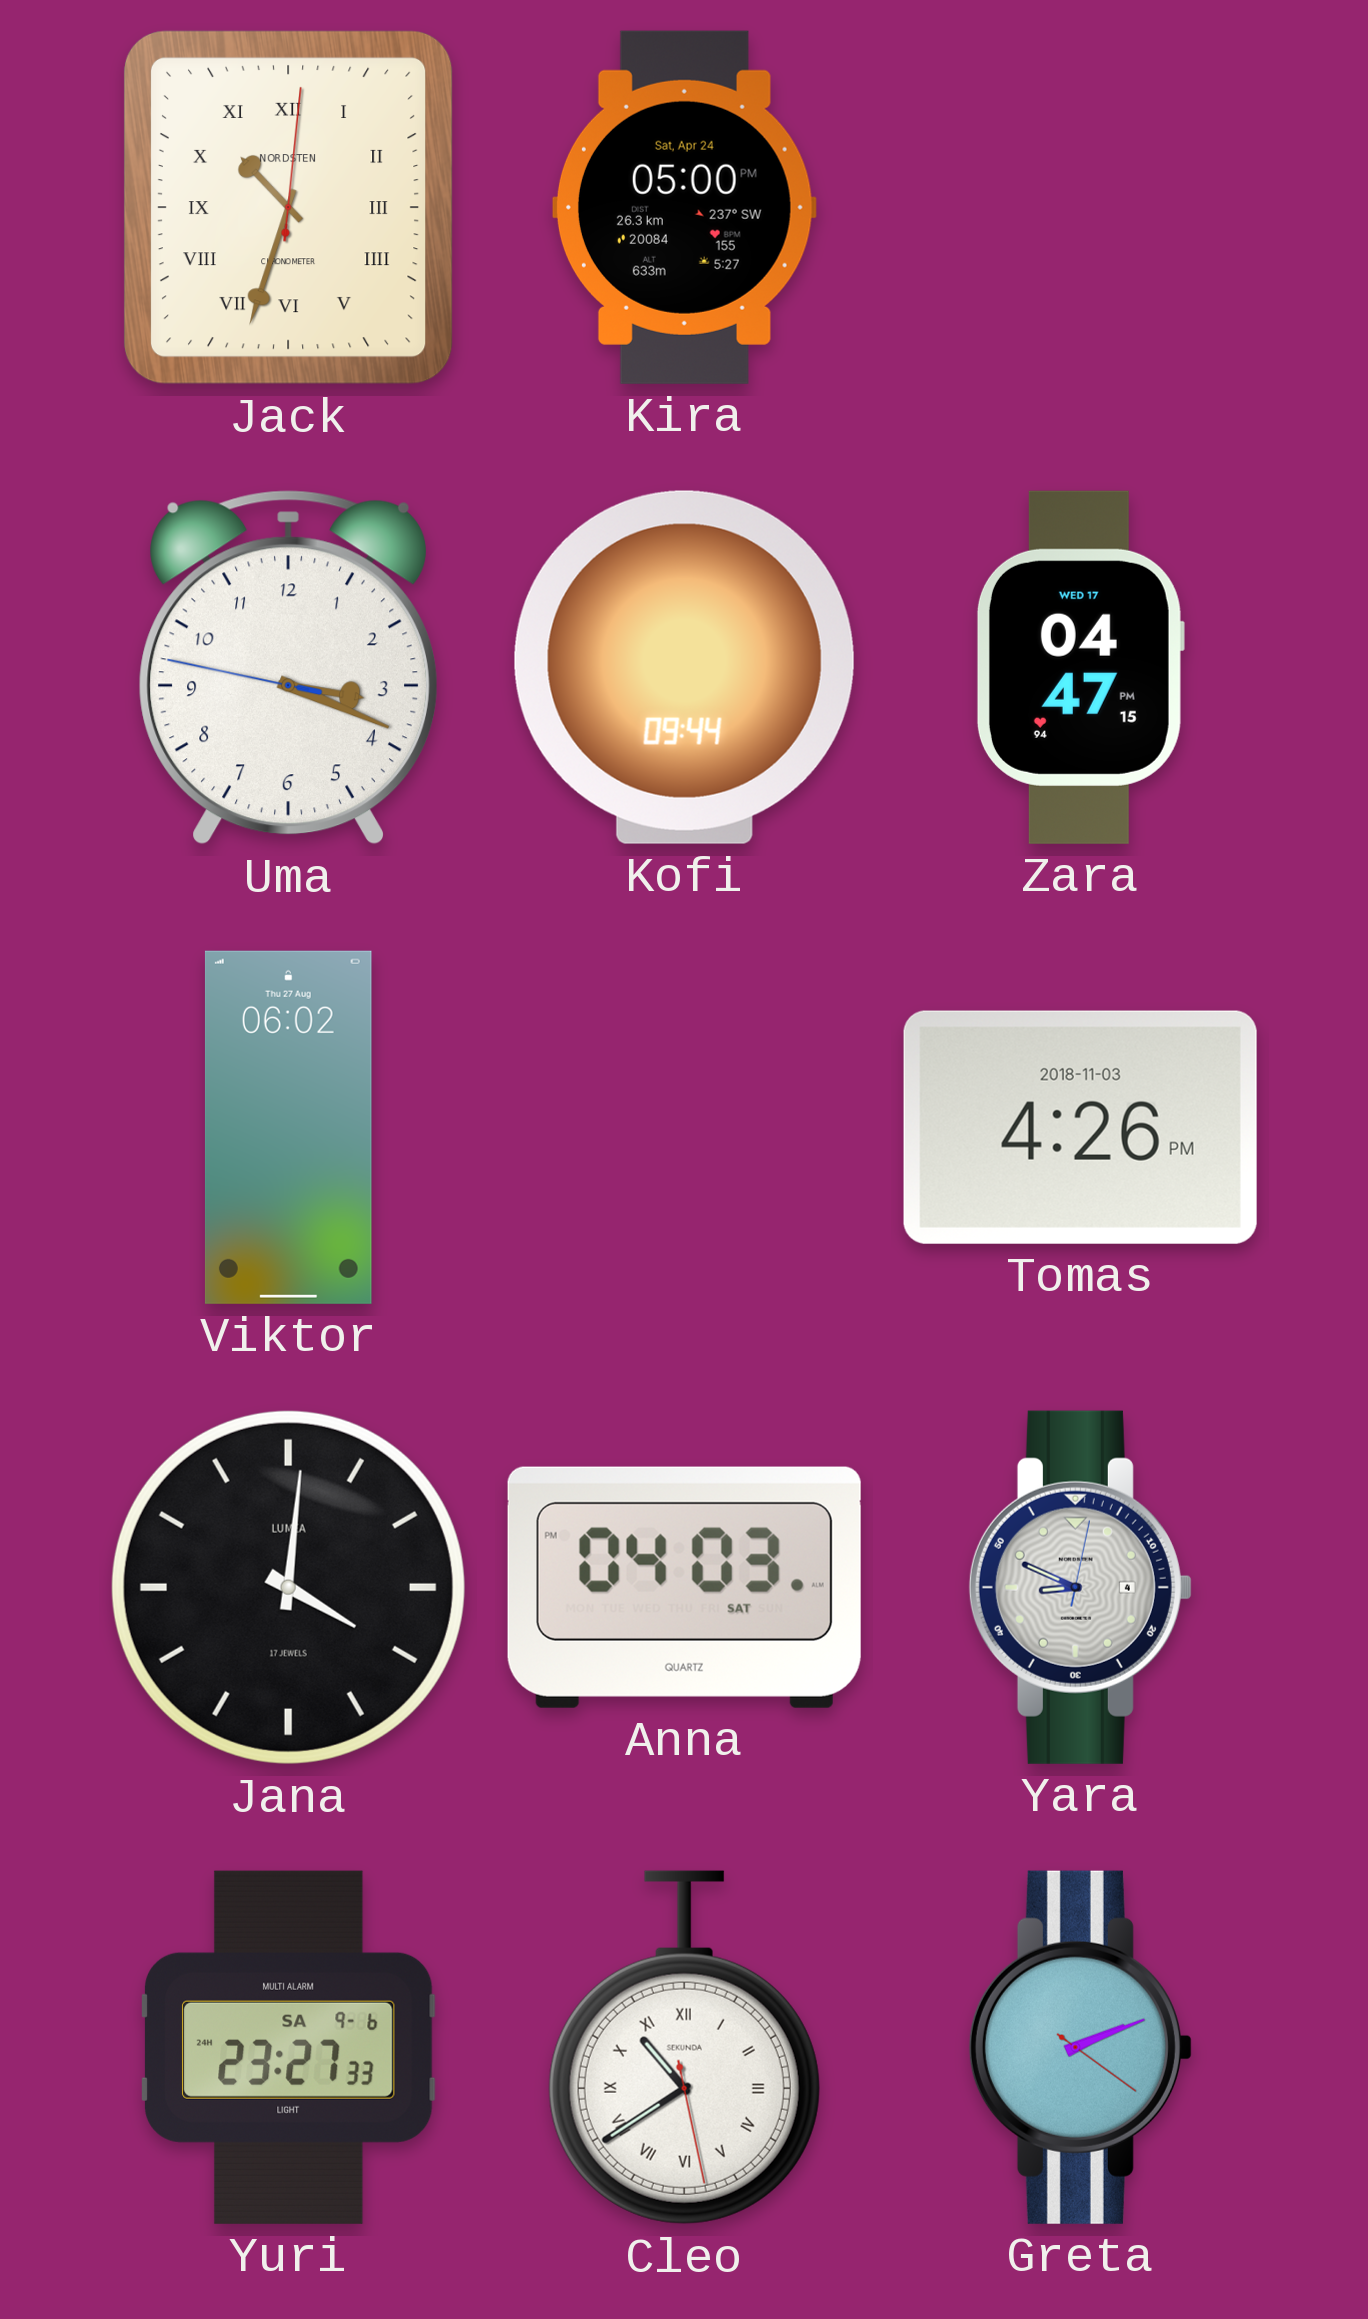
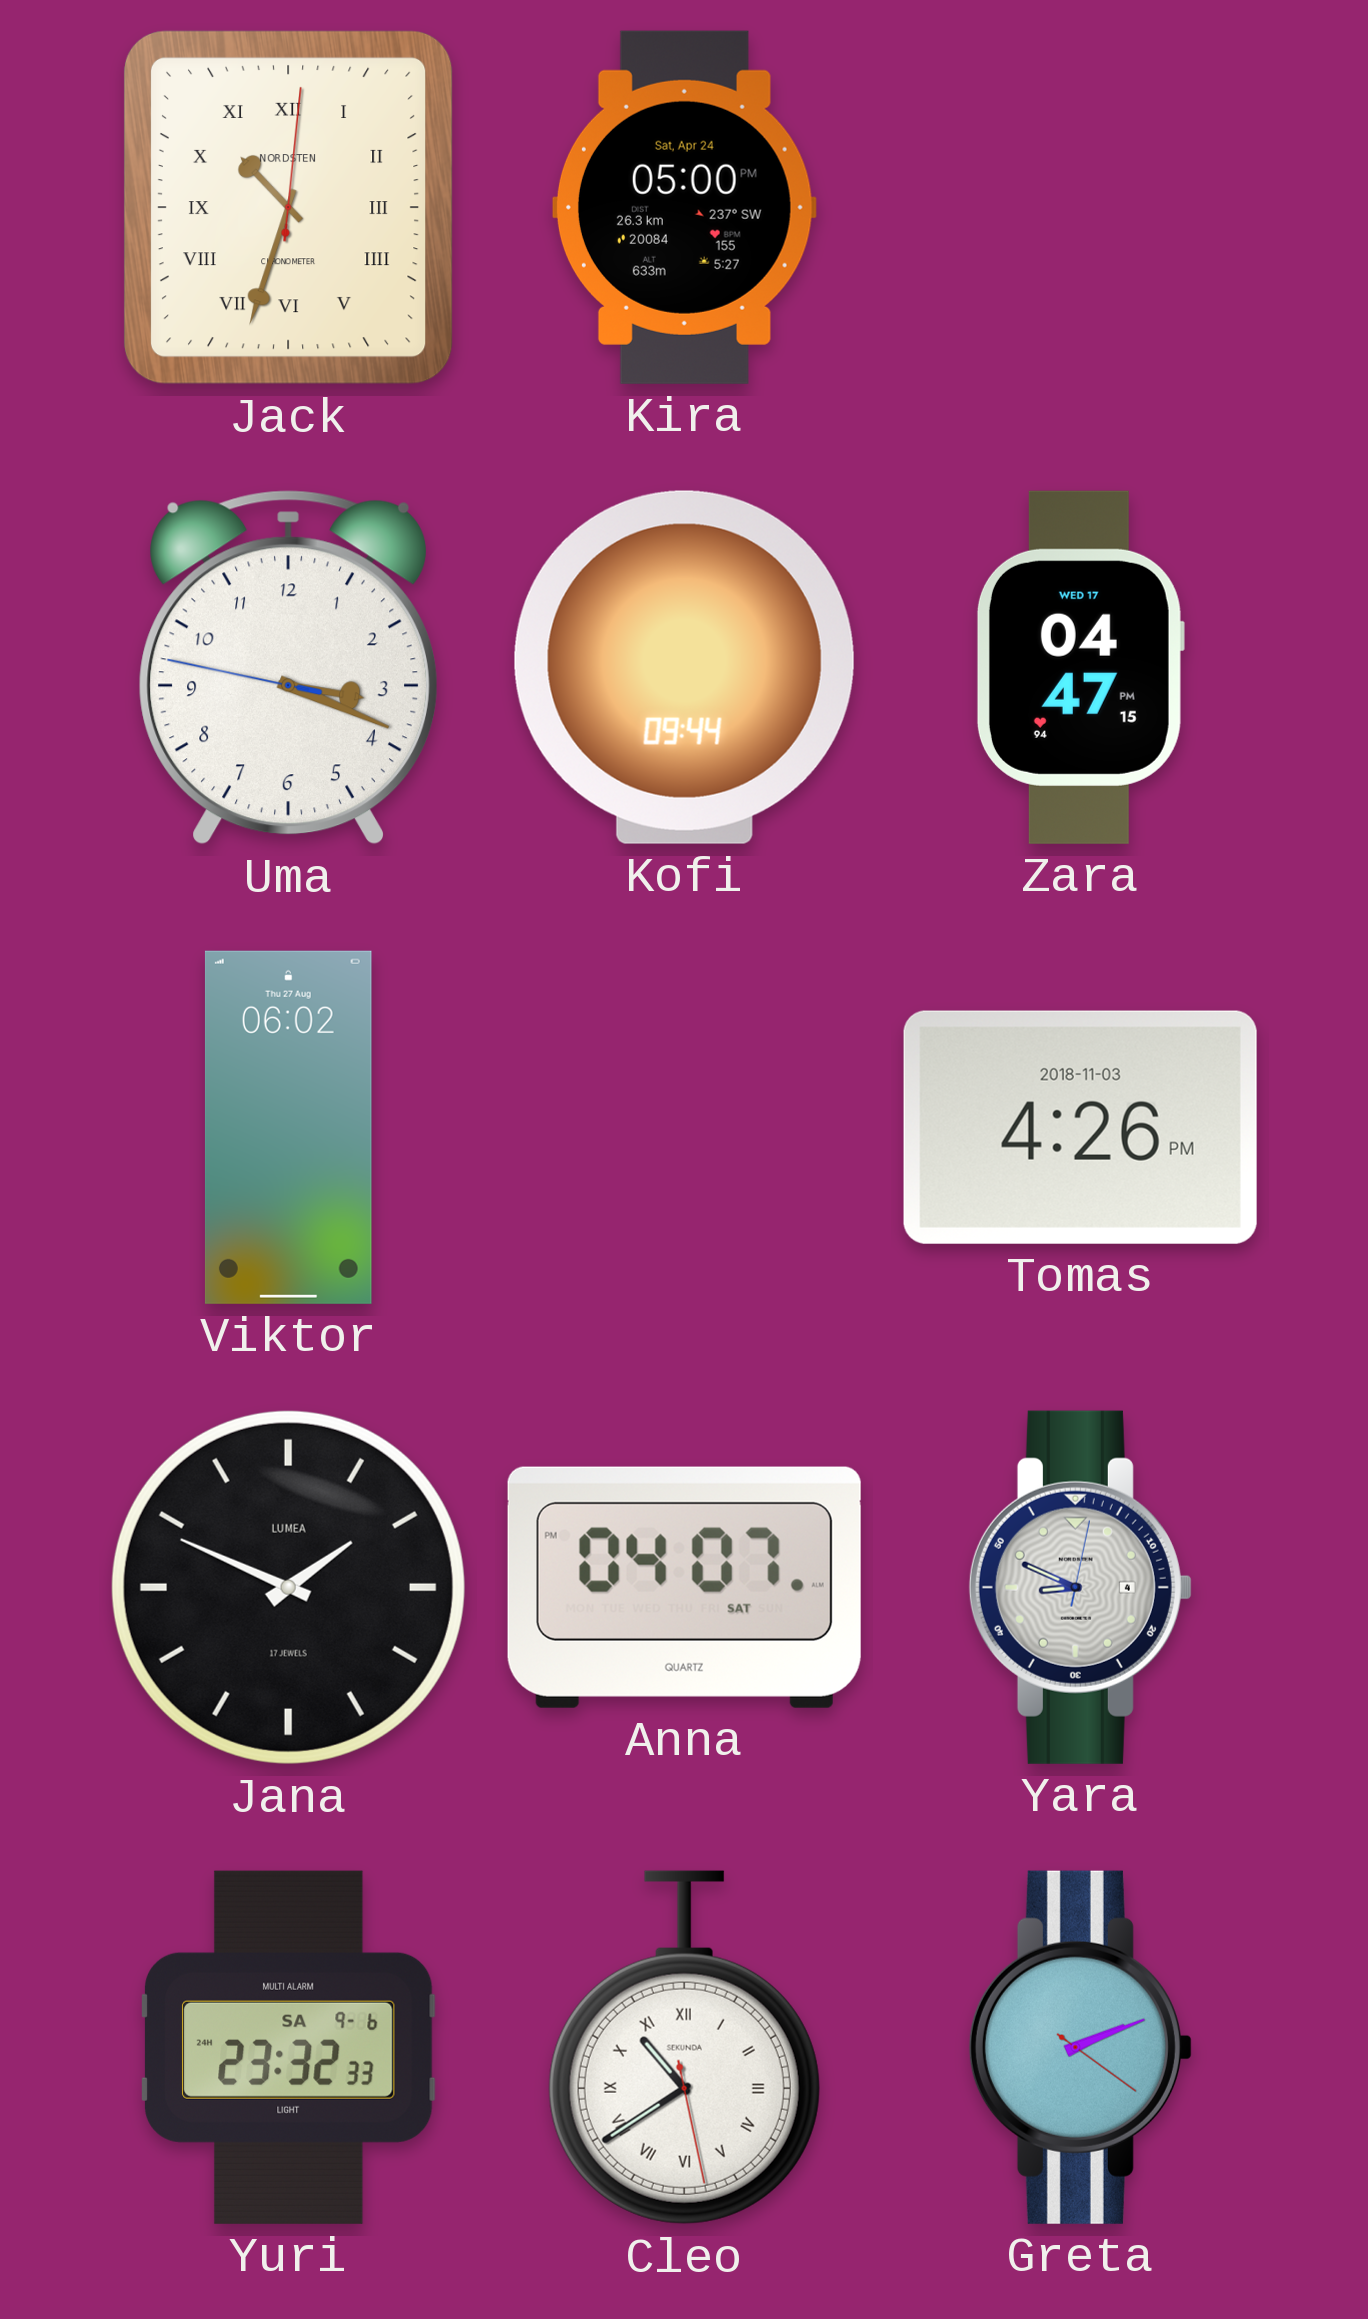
Jana: 4:01 -> 1:49 (288, 1587)
Anna: 04:03 -> 04:07 (684, 1587)
Yuri: 23:27 -> 23:32 (288, 2047)
